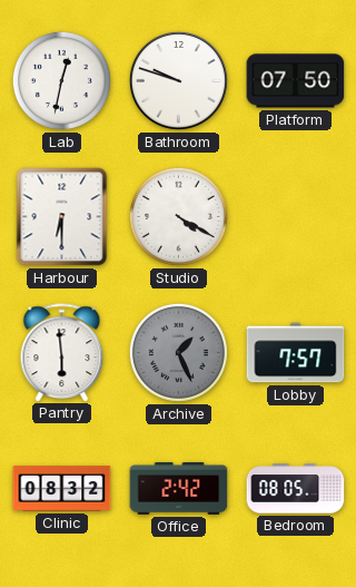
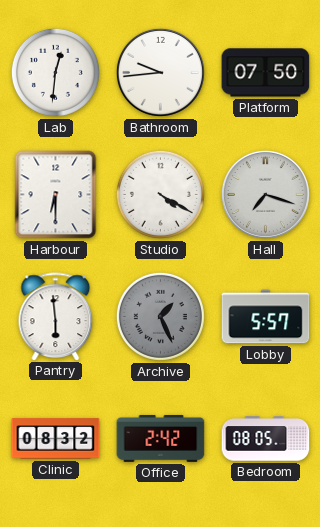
Lab: 12:32 -> 12:31 (55, 72)
Bathroom: 9:48 -> 9:44 (160, 72)
Hall: none -> 7:18 (265, 194)
Lobby: 7:57 -> 5:57 (266, 317)
